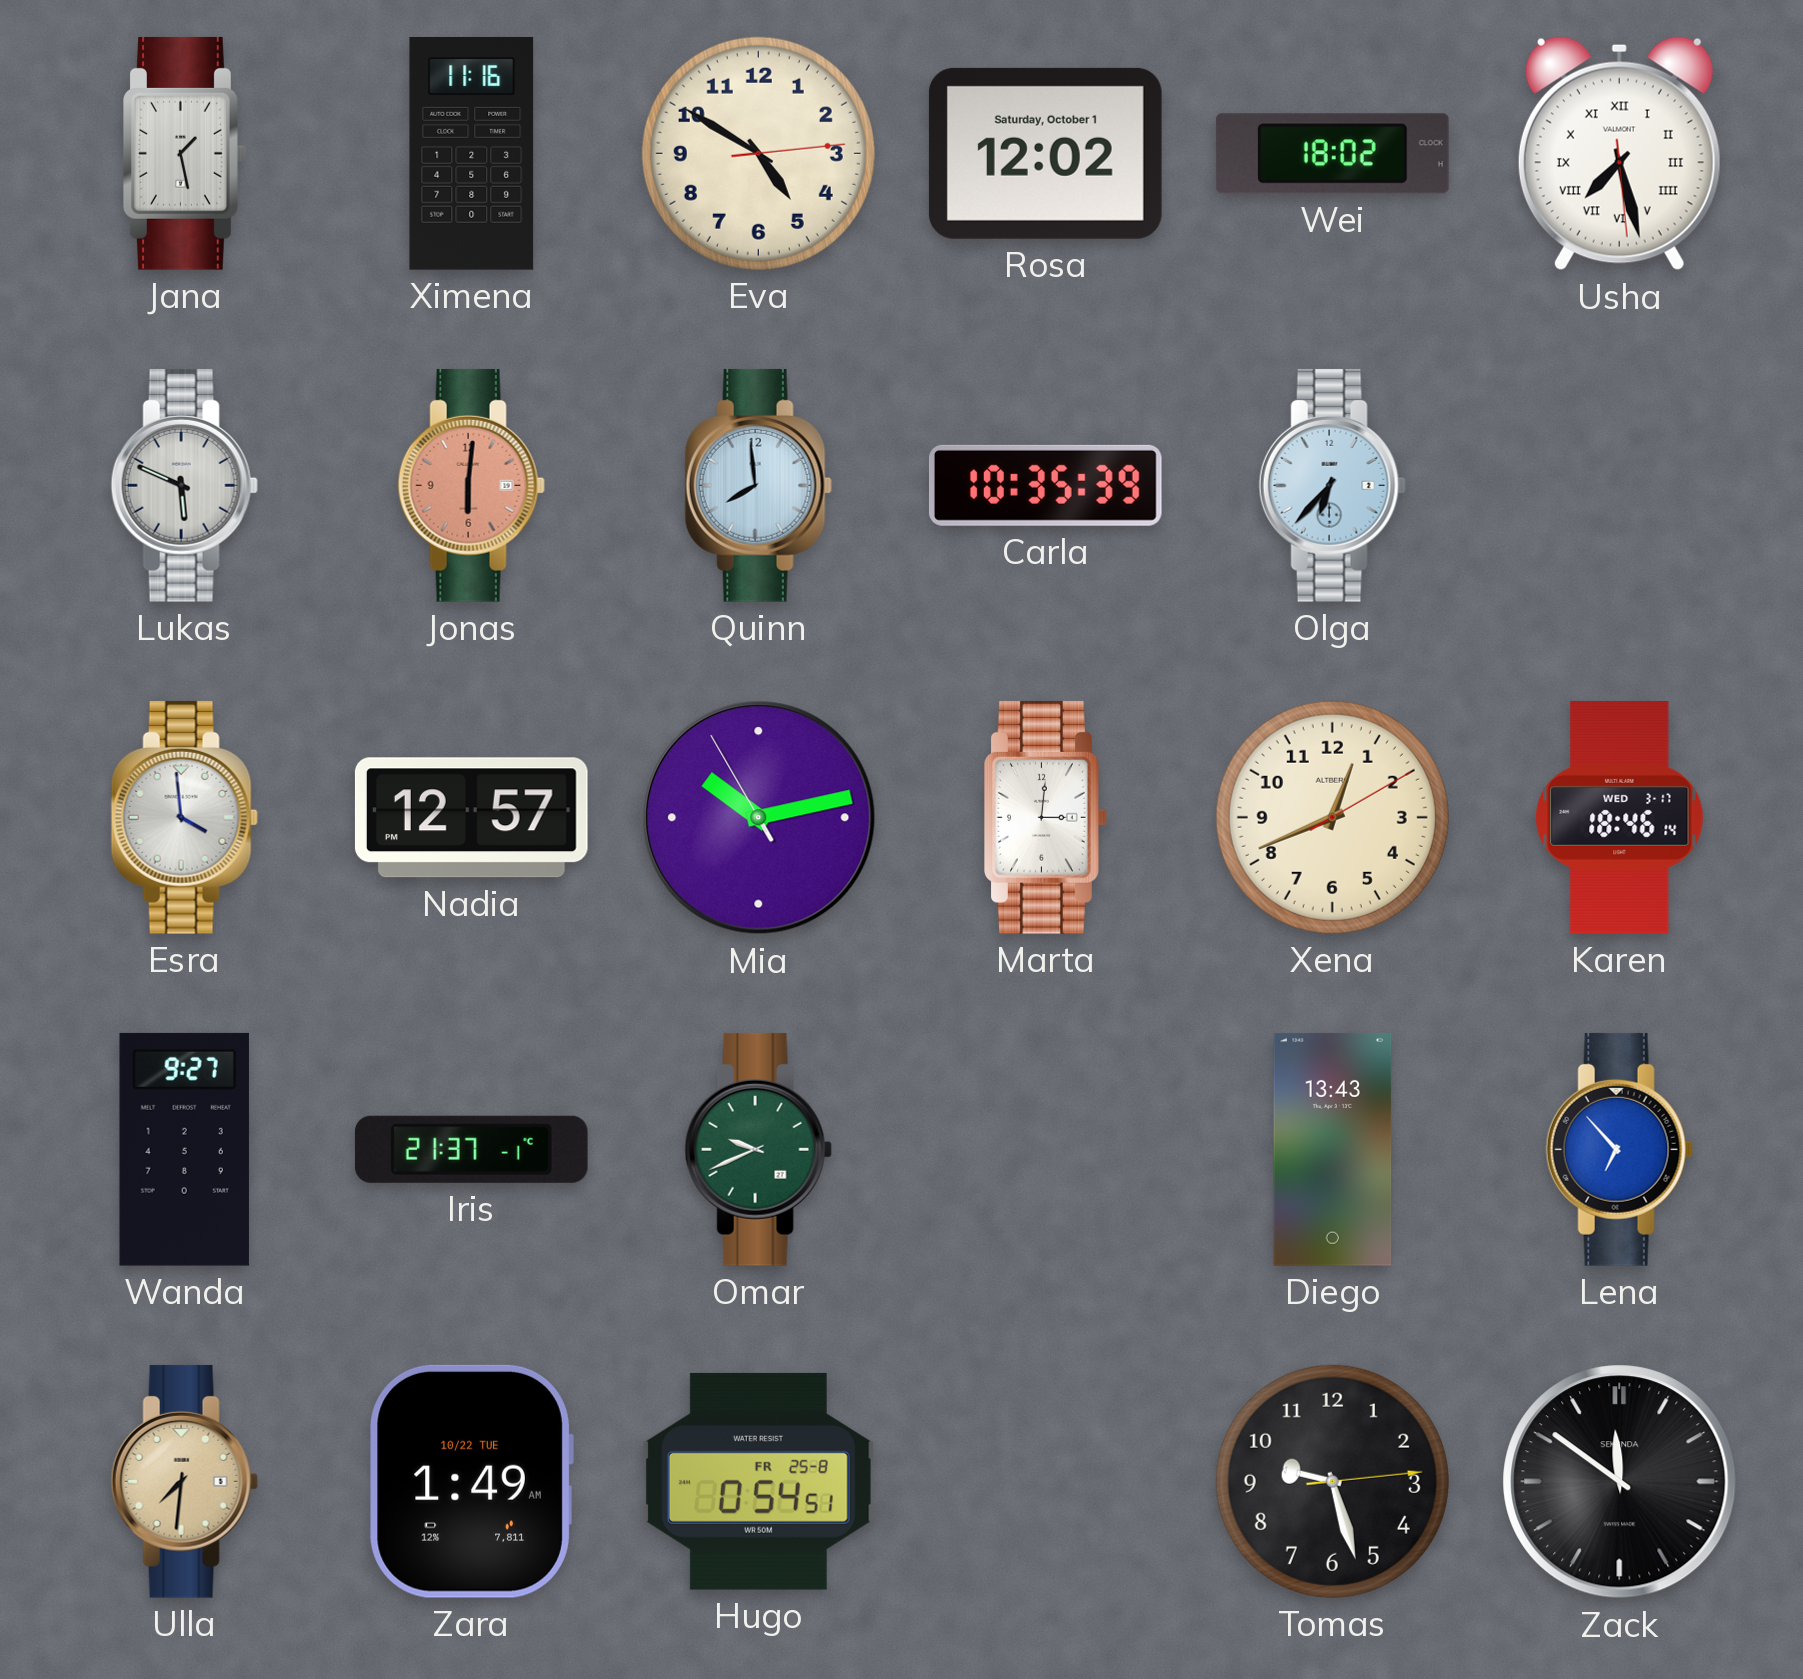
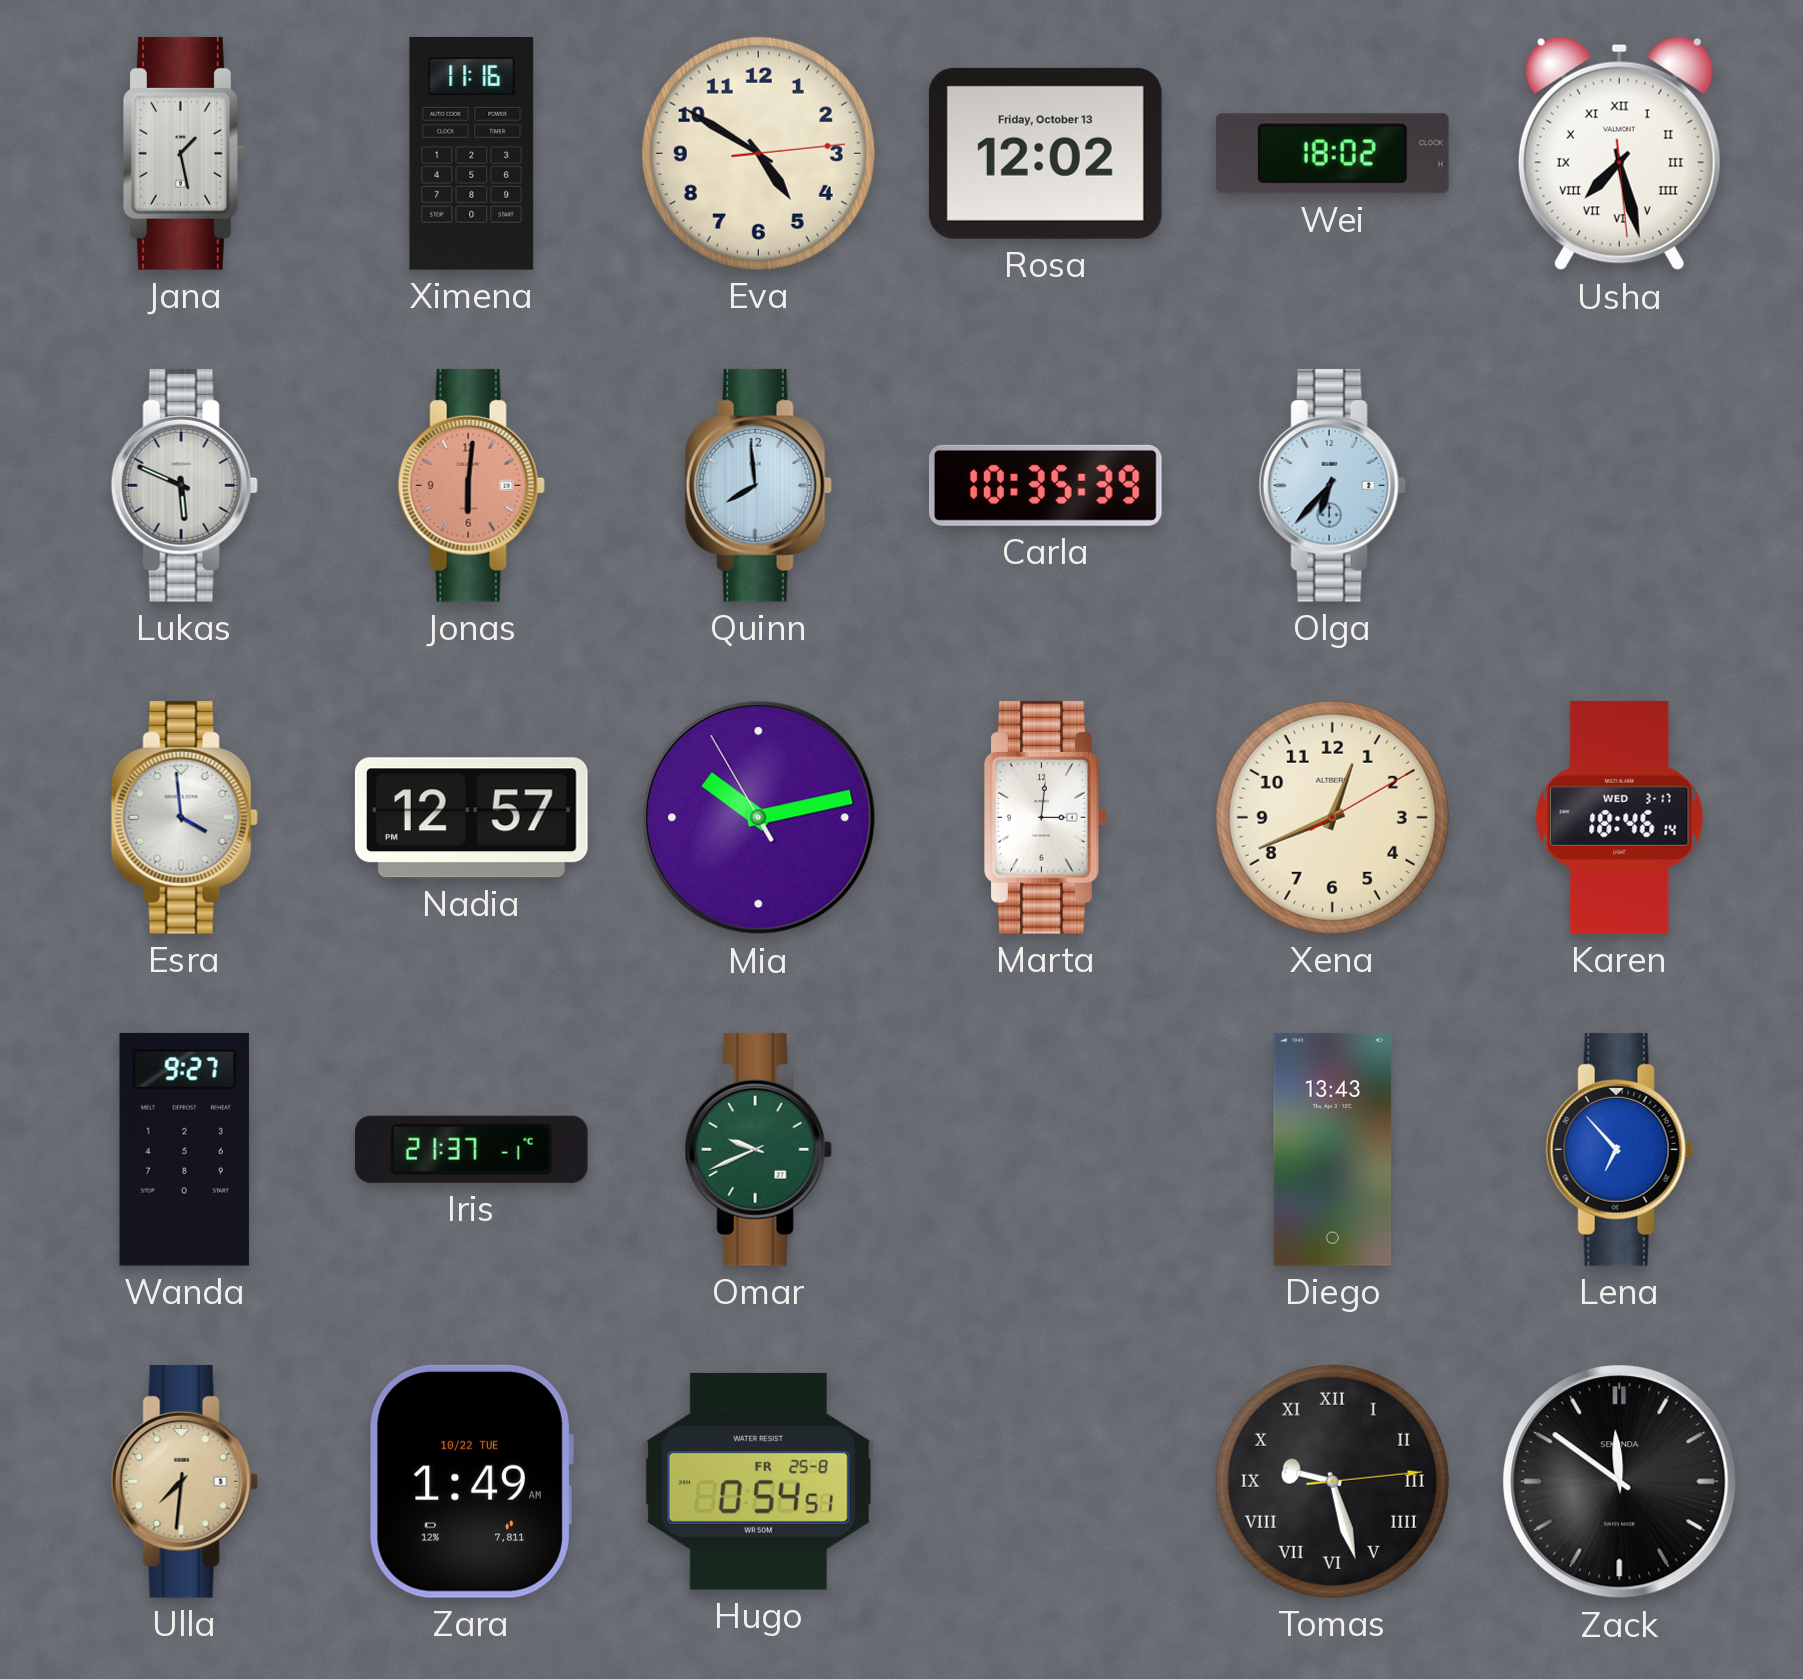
Rosa date: Saturday, October 1 -> Friday, October 13 (1045, 153)
Tomas numerals: Arabic -> Roman (1332, 1481)
